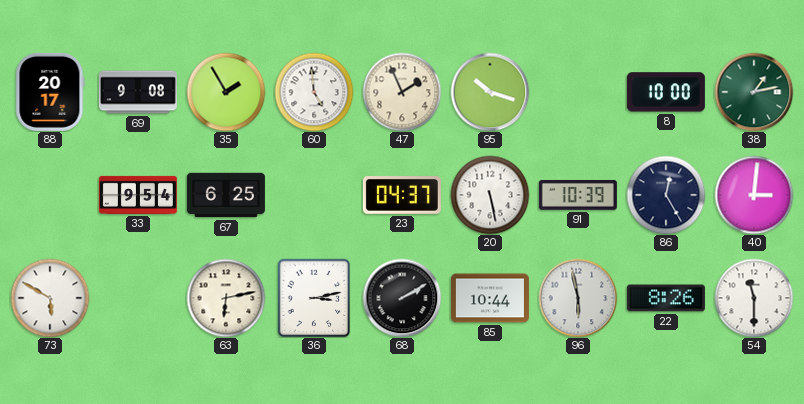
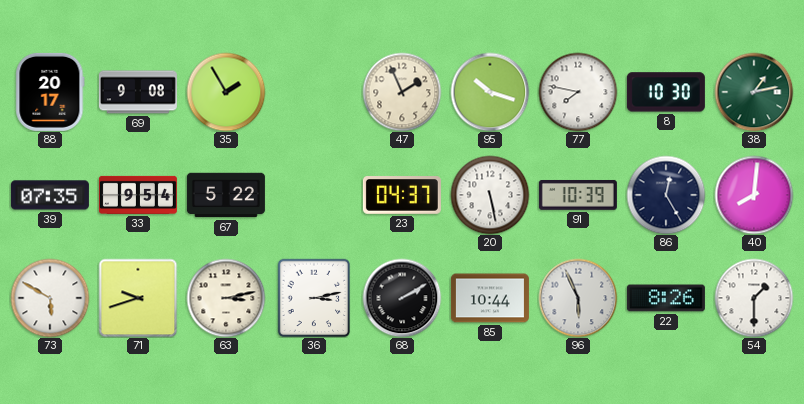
60: 4:59 -> none (314, 92)
77: none -> 7:47 (578, 92)
8: 10:00 -> 10:30 (666, 92)
39: none -> 07:35 (50, 195)
67: 6:25 -> 5:22 (226, 195)
40: 3:01 -> 8:01 (754, 195)
71: none -> 9:42 (138, 298)
63: 6:13 -> 3:13 (226, 298)
96: 5:58 -> 5:56 (578, 298)
54: 11:30 -> 1:30 (754, 298)
